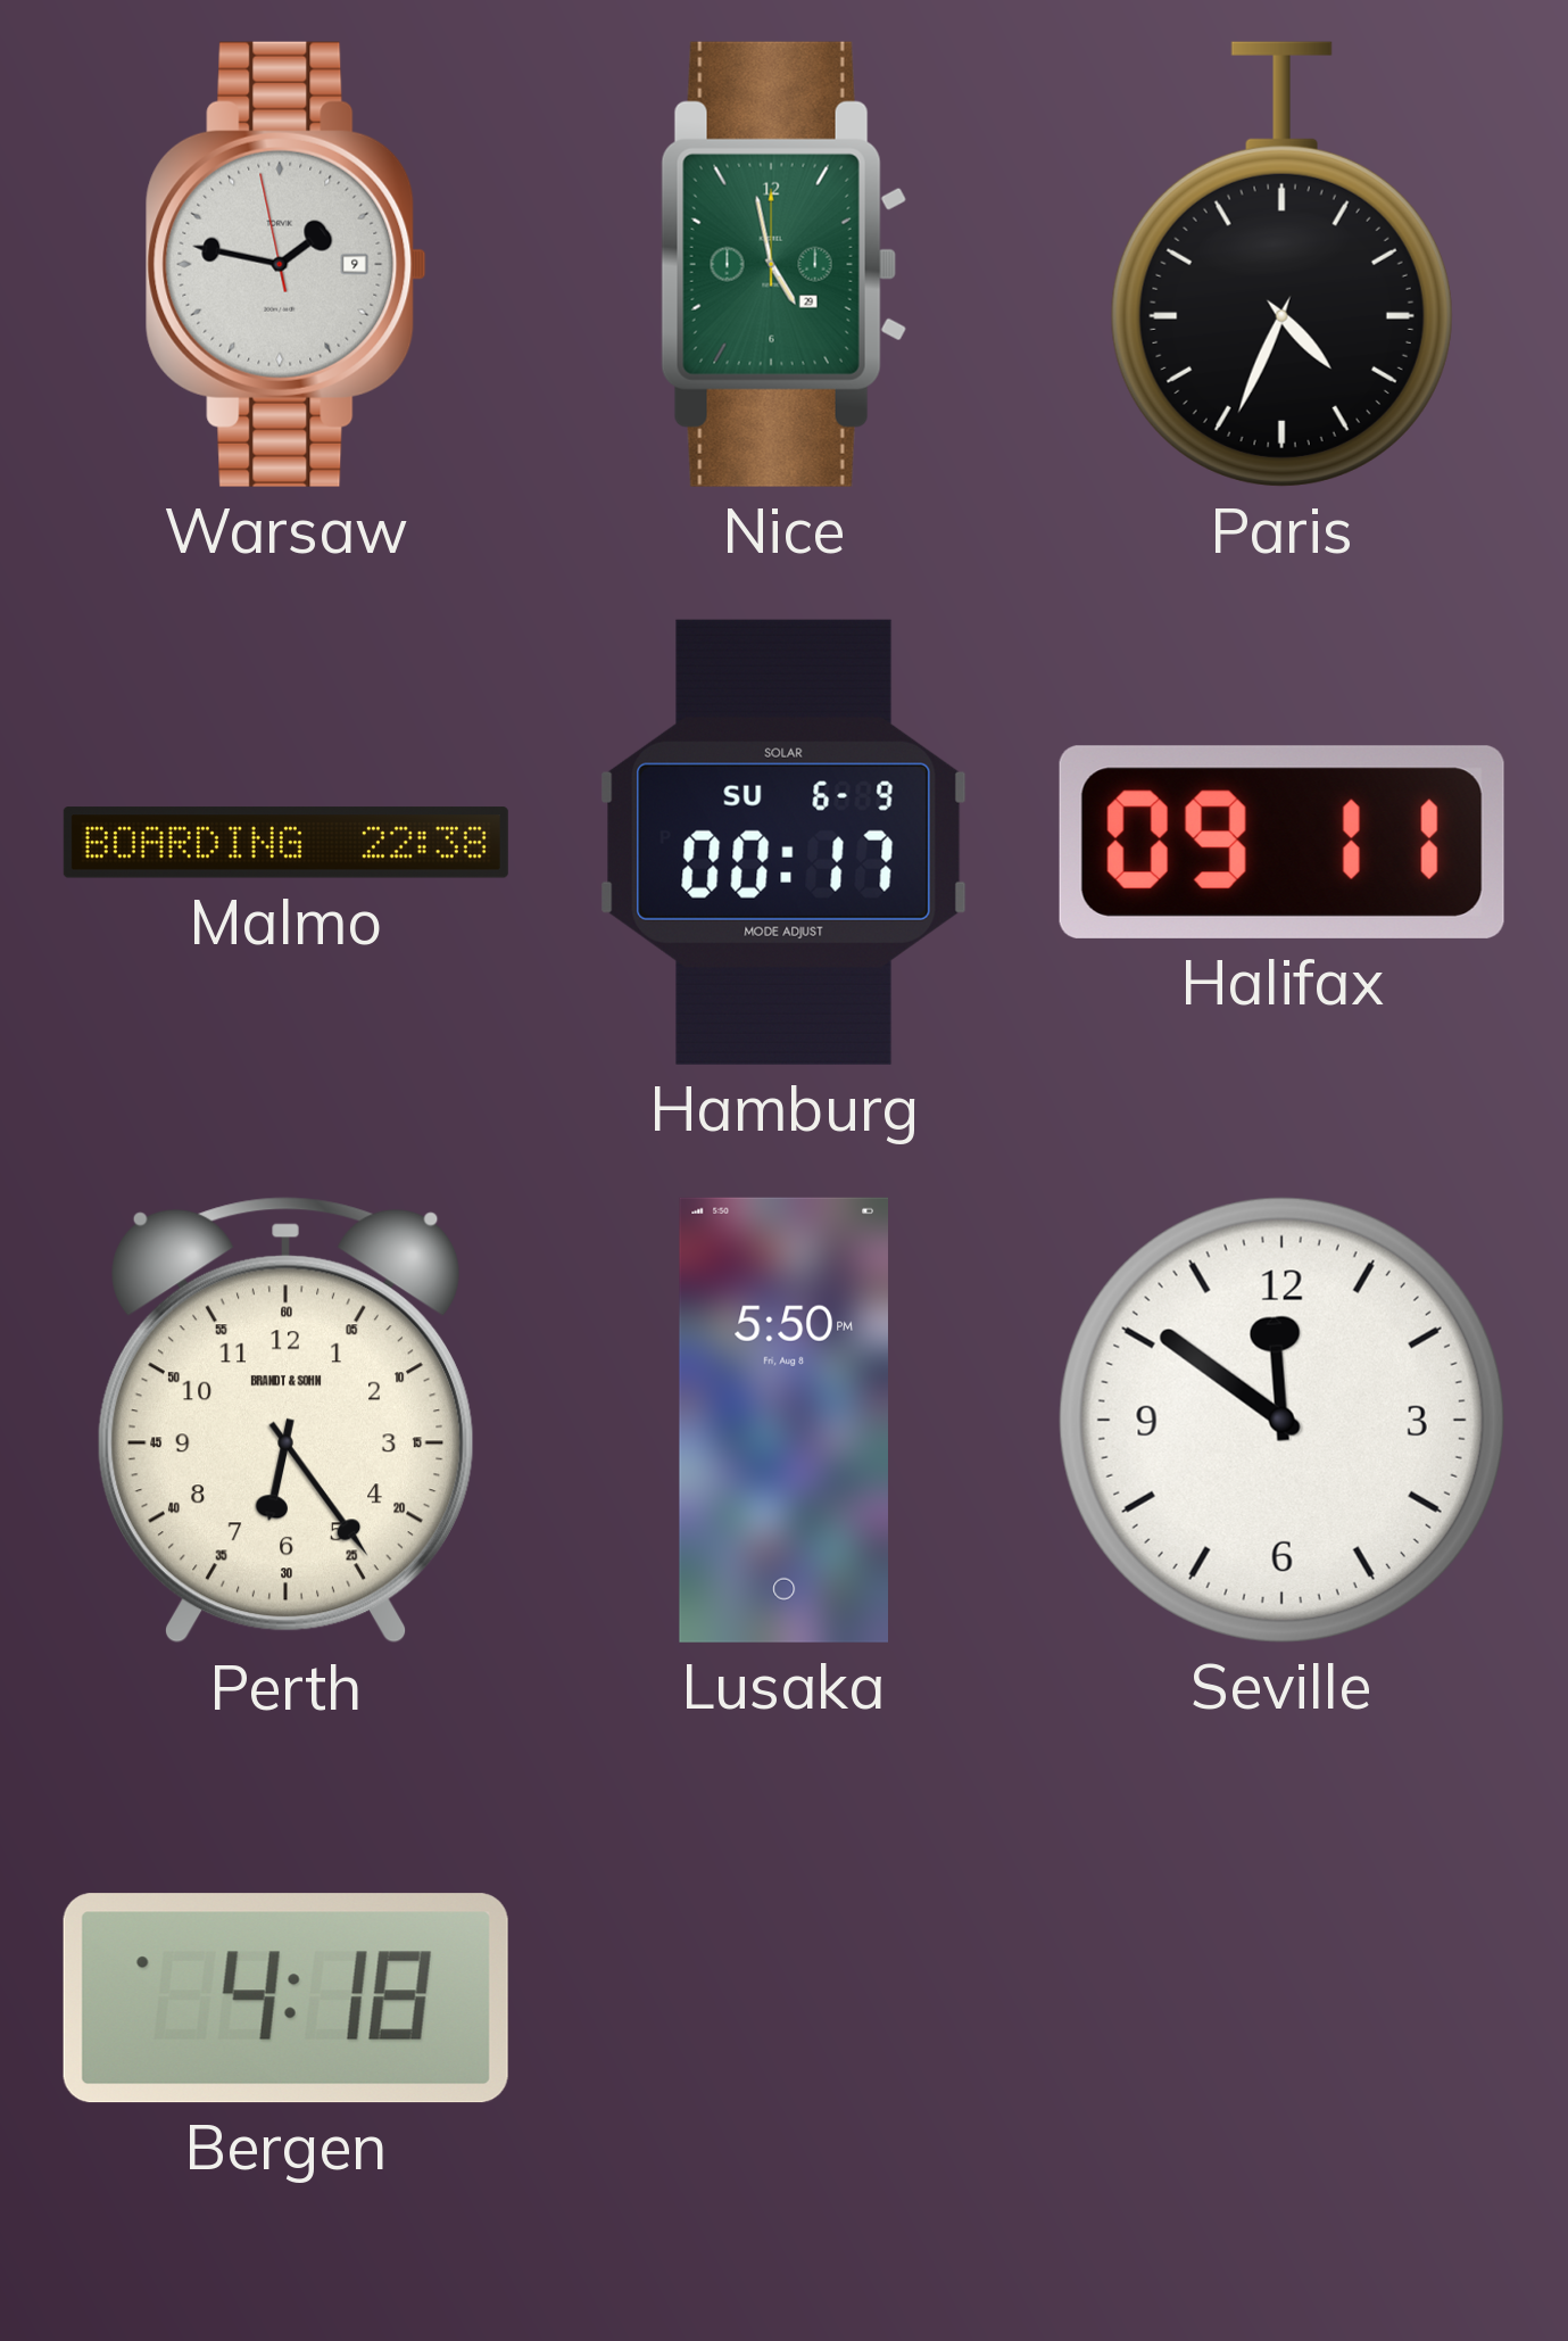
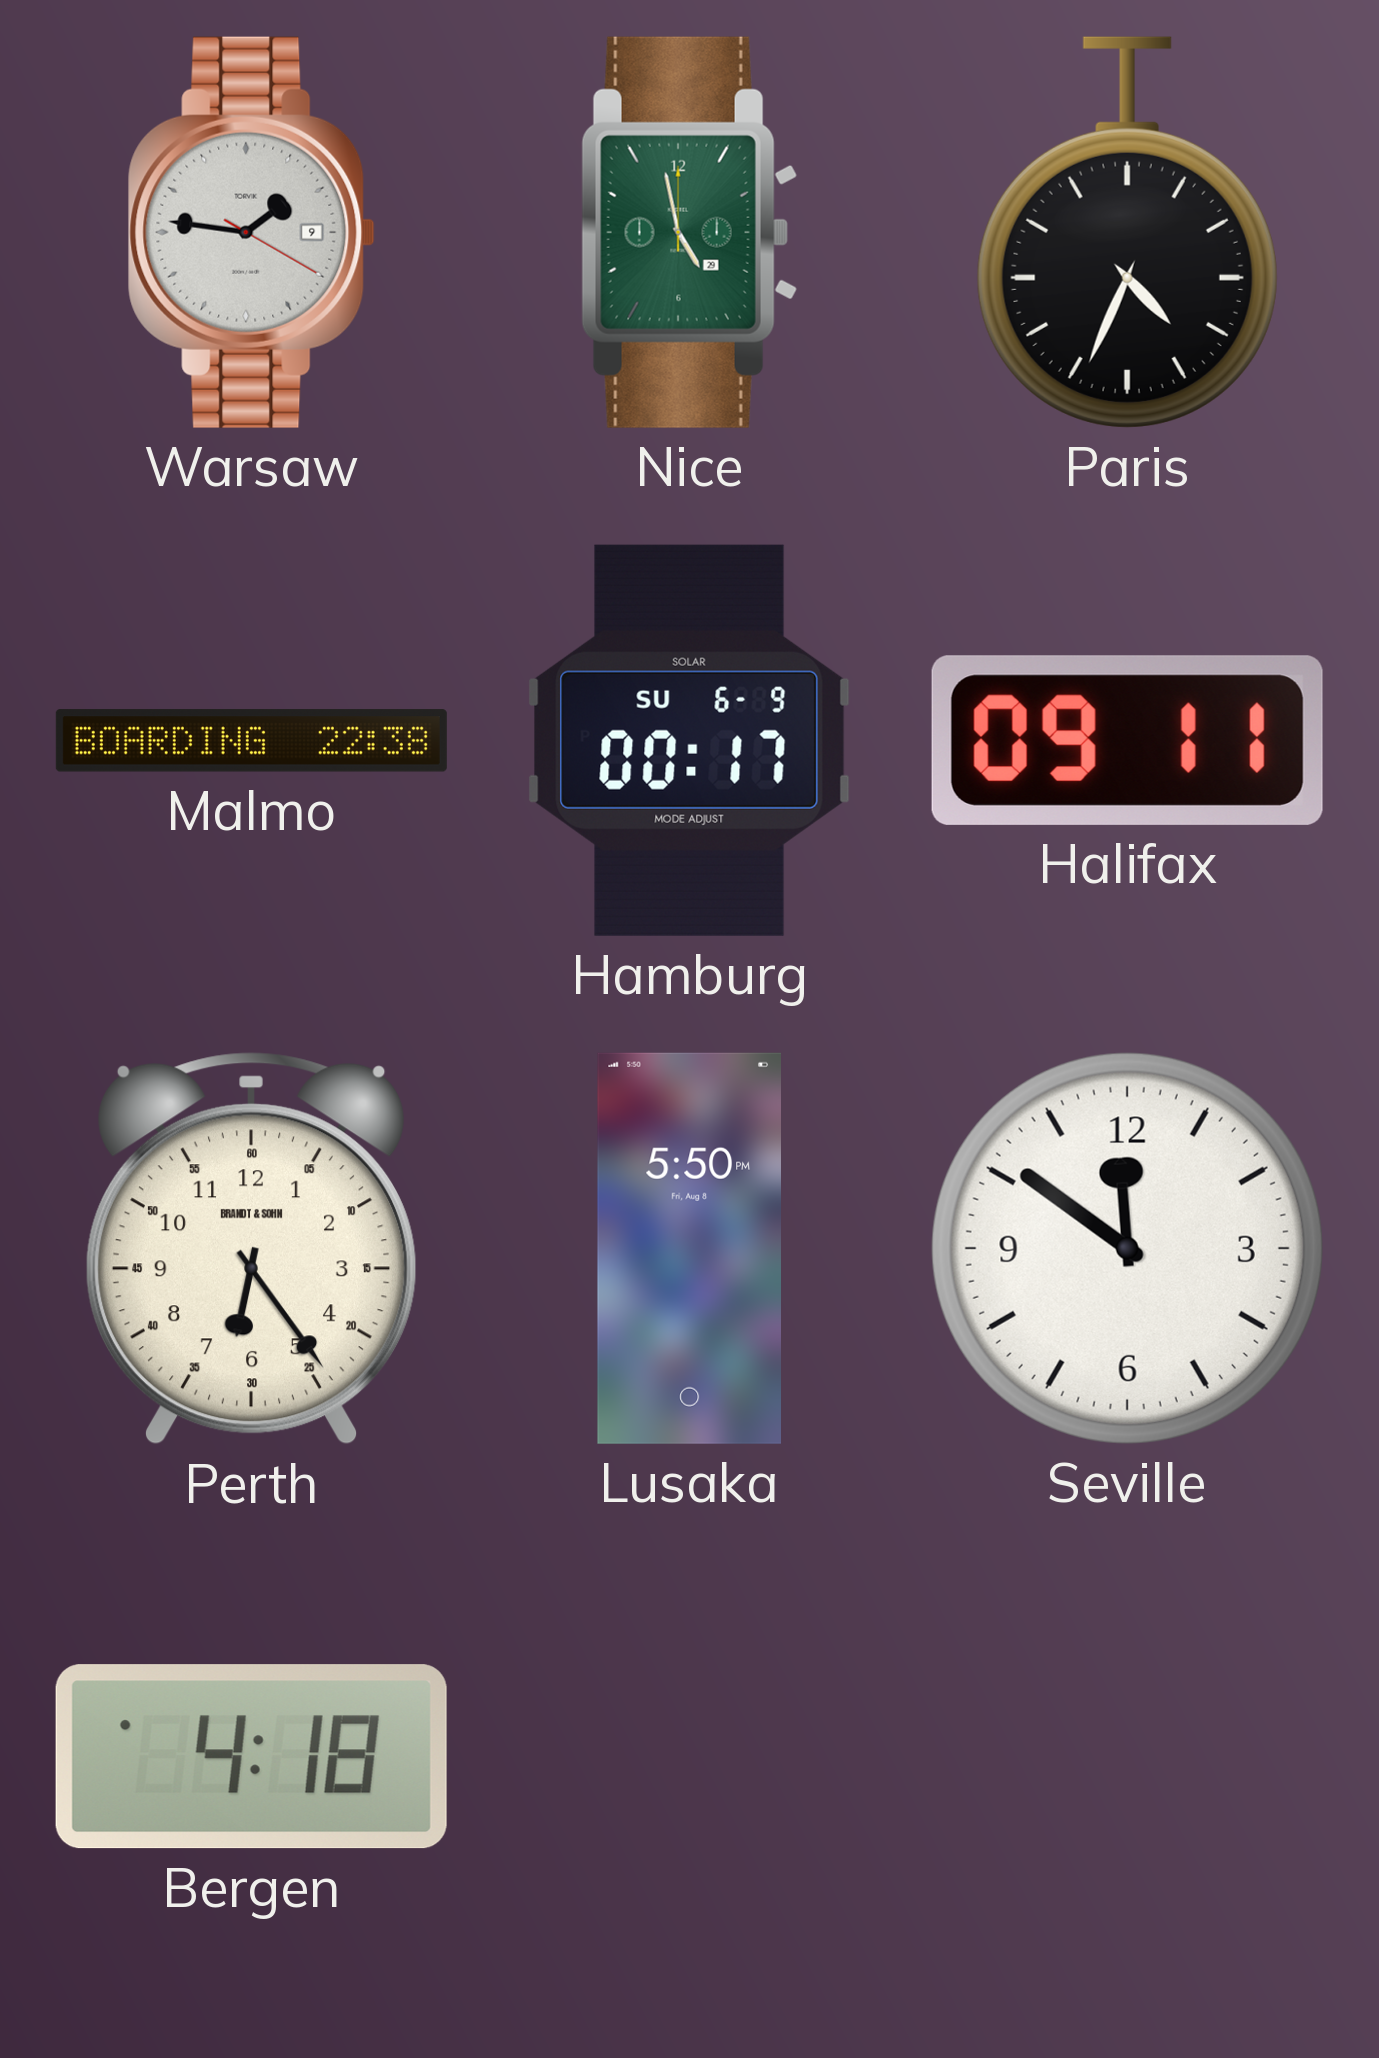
Warsaw: 1:46:58 -> 1:46:20 (251, 232)
